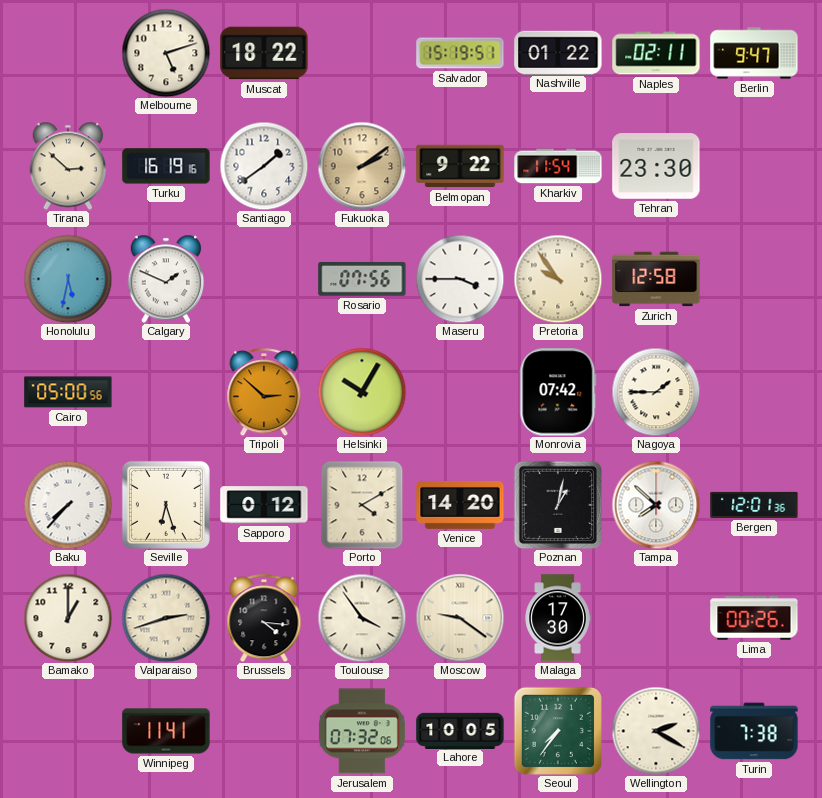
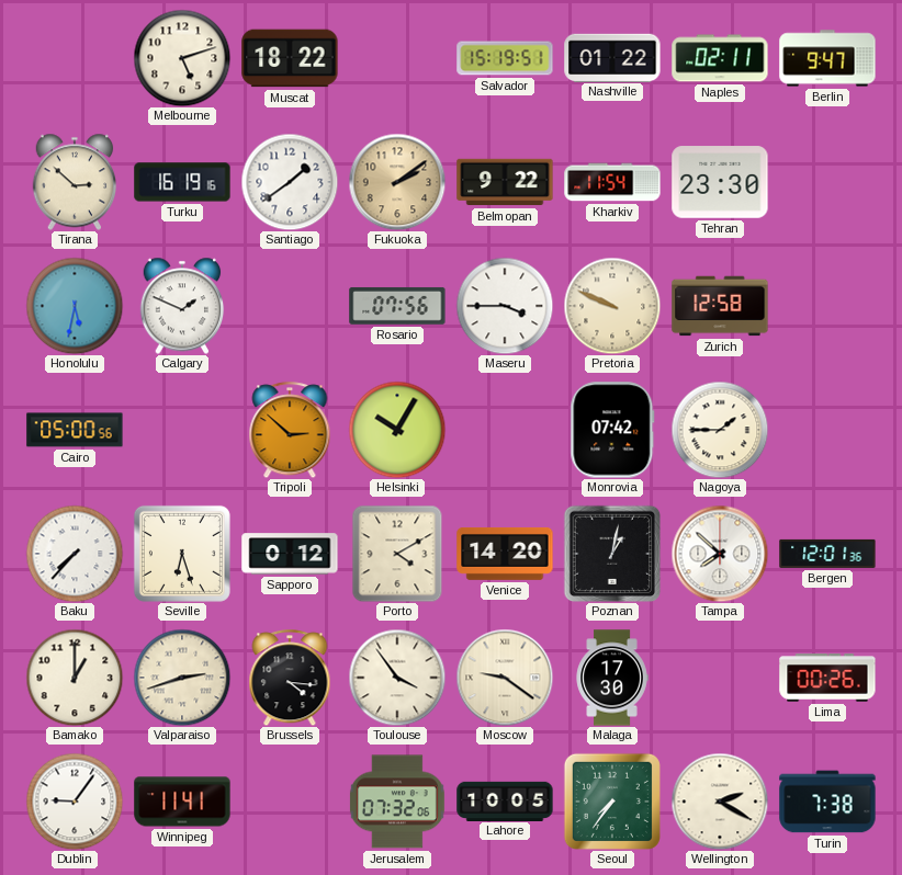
Pretoria: 9:54 -> 9:49 (612, 306)
Dublin: none -> 9:06 (75, 802)
